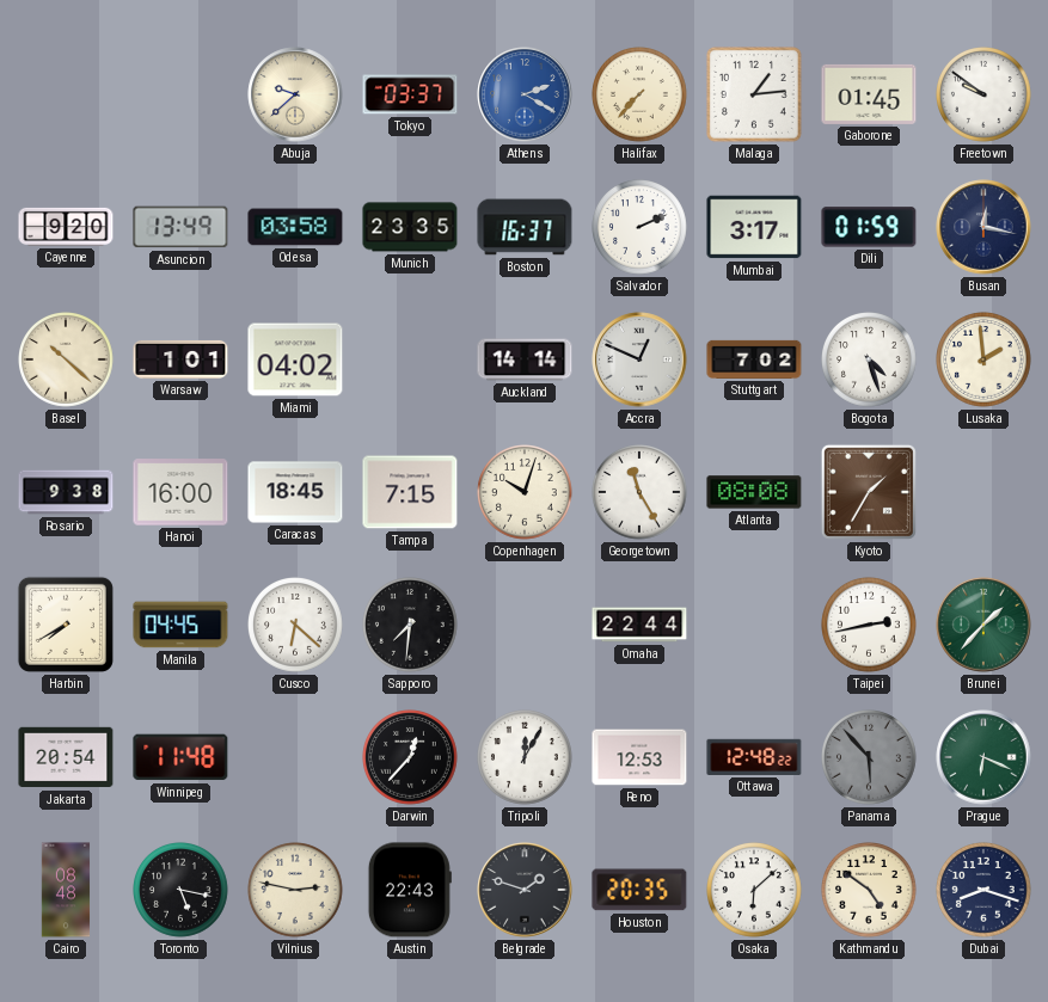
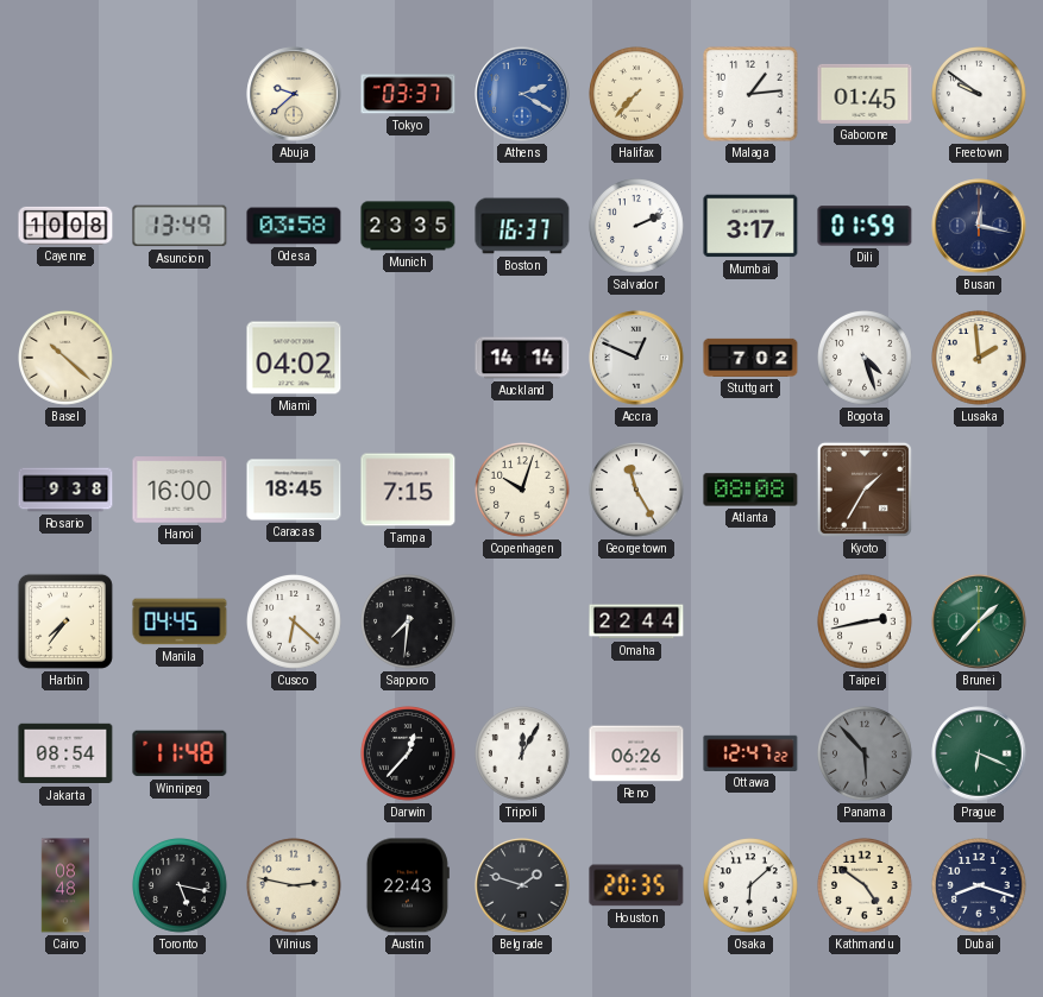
Cayenne: 9:20 -> 10:08 (65, 226)
Warsaw: 1:01 -> none (180, 359)
Harbin: 7:40 -> 7:36 (65, 621)
Jakarta: 20:54 -> 08:54 (65, 753)
Reno: 12:53 -> 06:26 (636, 753)
Ottawa: 12:48 -> 12:47 (750, 753)
